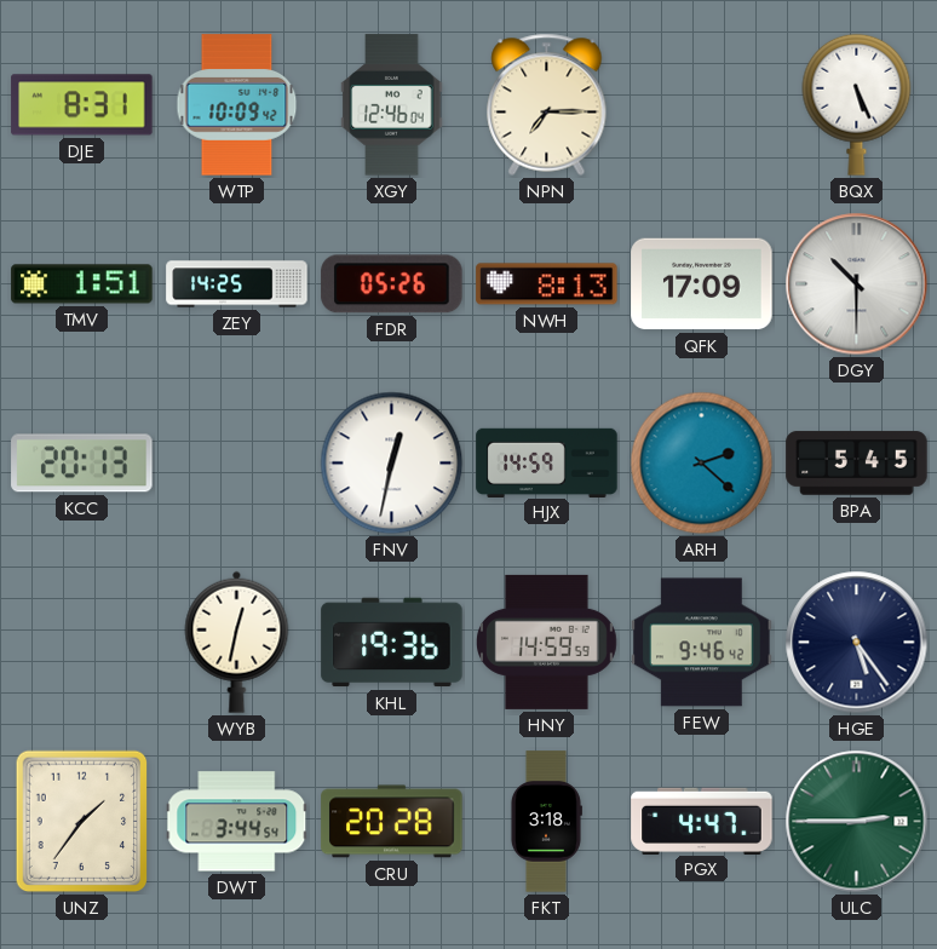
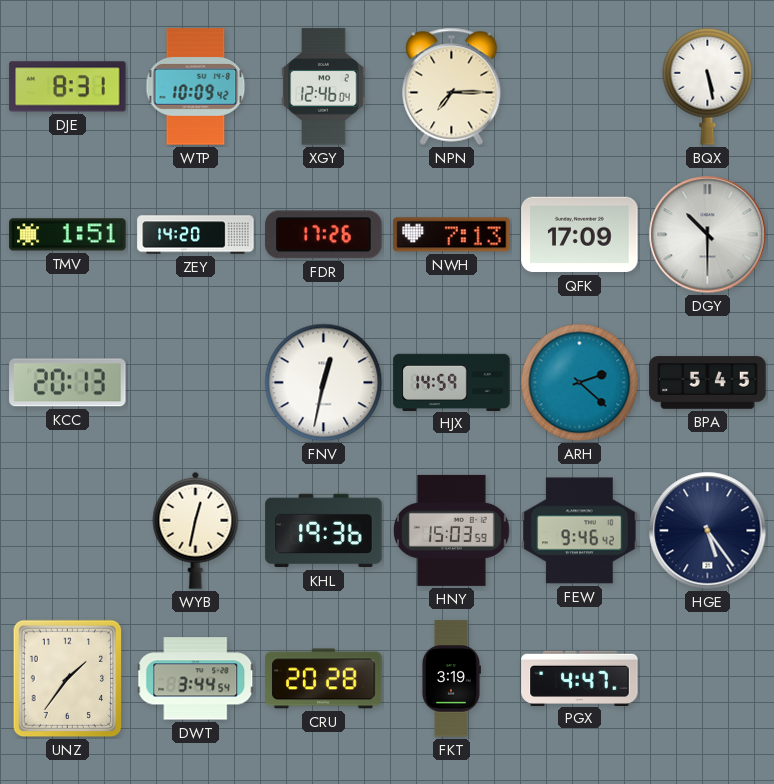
BQX: 5:26 -> 5:28 (708, 86)
ZEY: 14:25 -> 14:20 (196, 235)
FDR: 05:26 -> 17:26 (324, 235)
NWH: 8:13 -> 7:13 (452, 235)
HNY: 14:59 -> 15:03 (452, 530)
FKT: 3:18 -> 3:19 (451, 679)
ULC: 2:45 -> none (857, 822)
